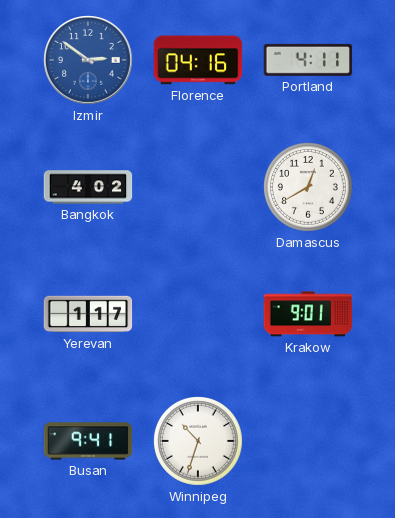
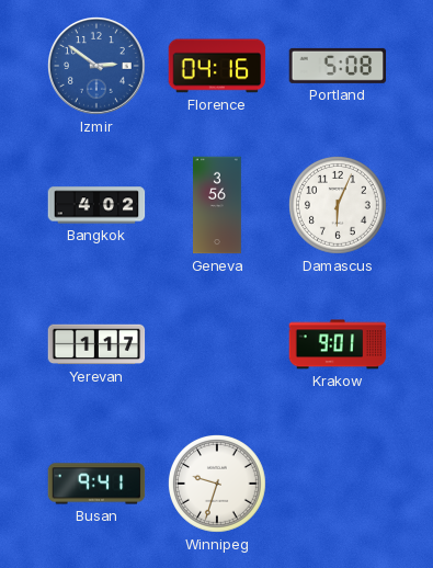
Portland: 4:11 -> 5:08 (338, 66)
Geneva: none -> 3:56 (218, 205)
Damascus: 12:40 -> 6:04 (339, 206)
Winnipeg: 10:33 -> 9:33 (218, 485)
